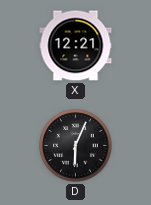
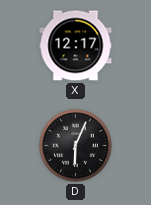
X: 12:21 -> 12:17 (76, 46)
